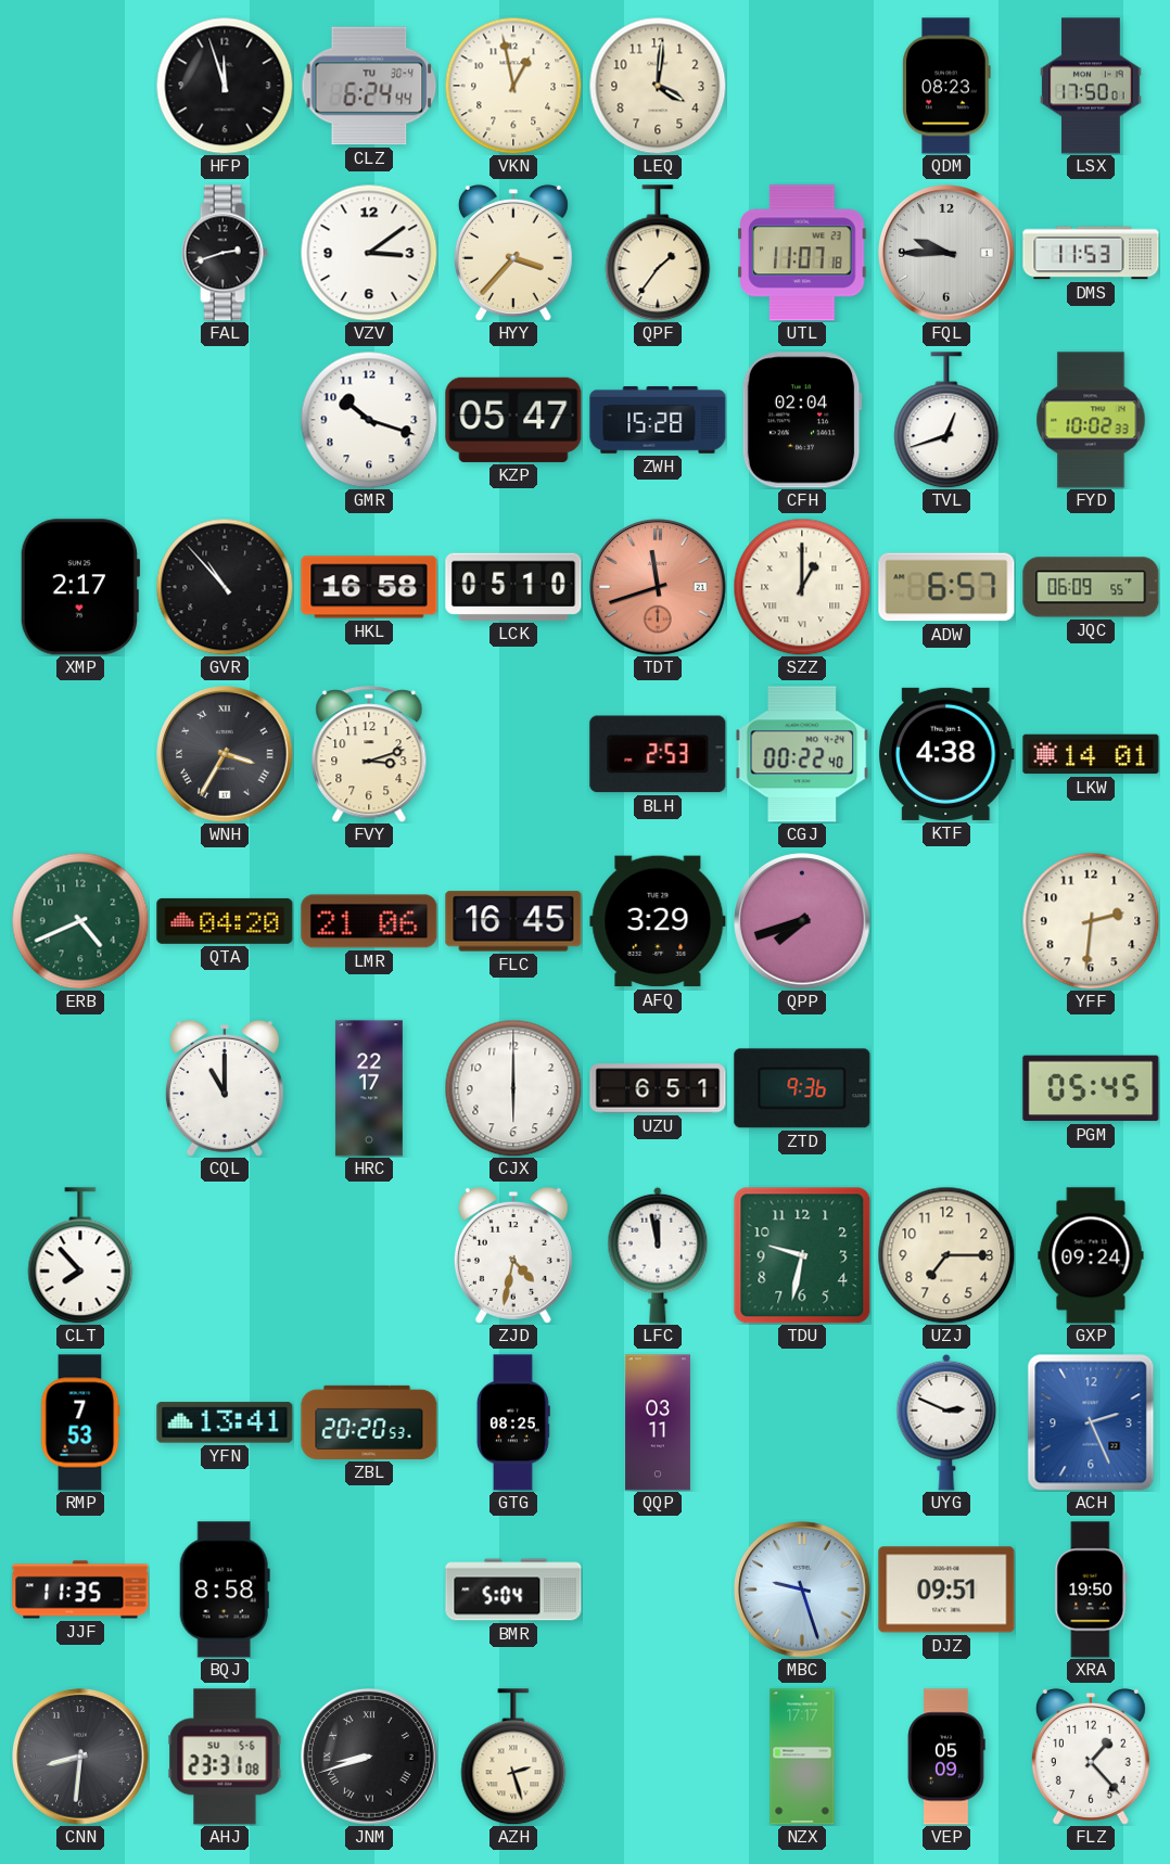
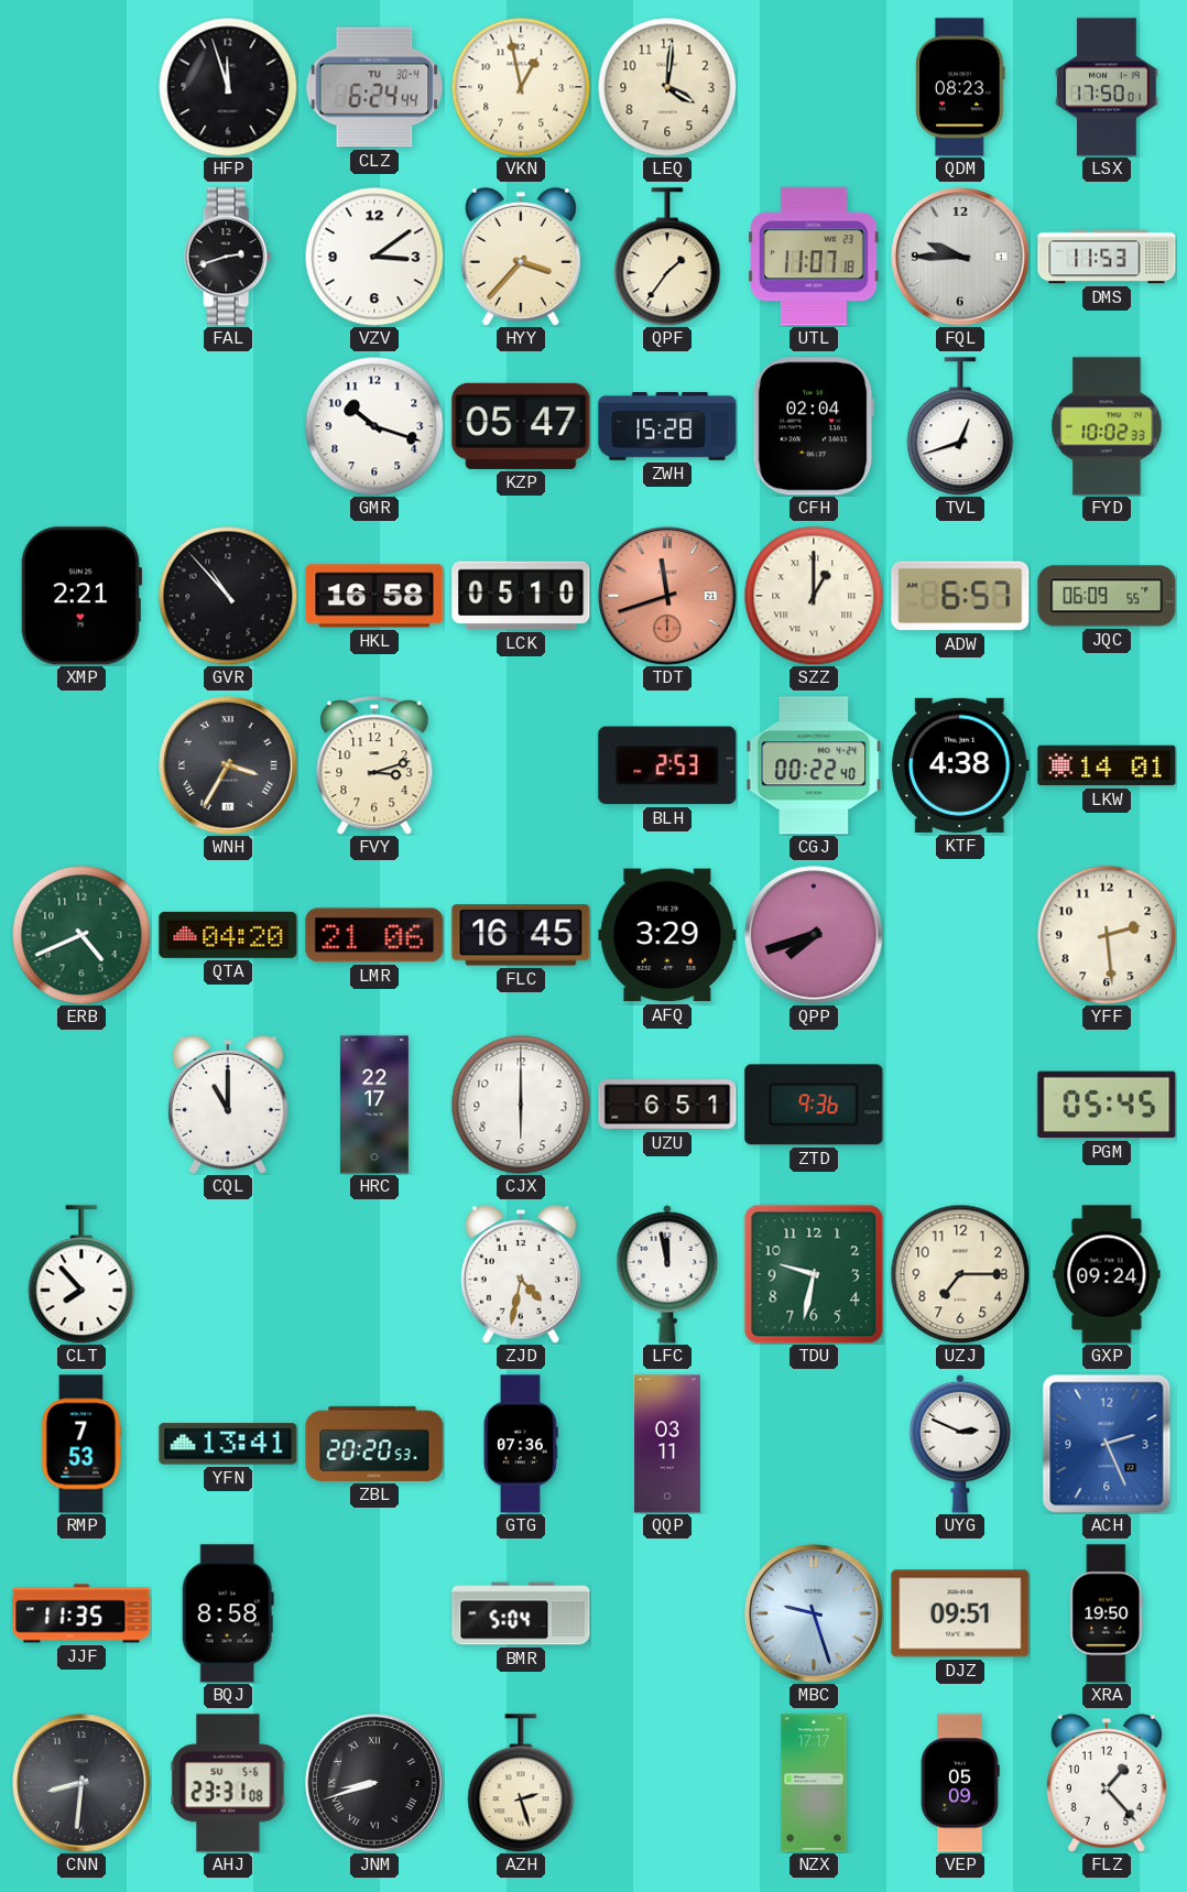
XMP: 2:17 -> 2:21 (81, 596)
YFF: 2:31 -> 2:29 (1107, 935)
GTG: 08:25 -> 07:36 (521, 1444)
